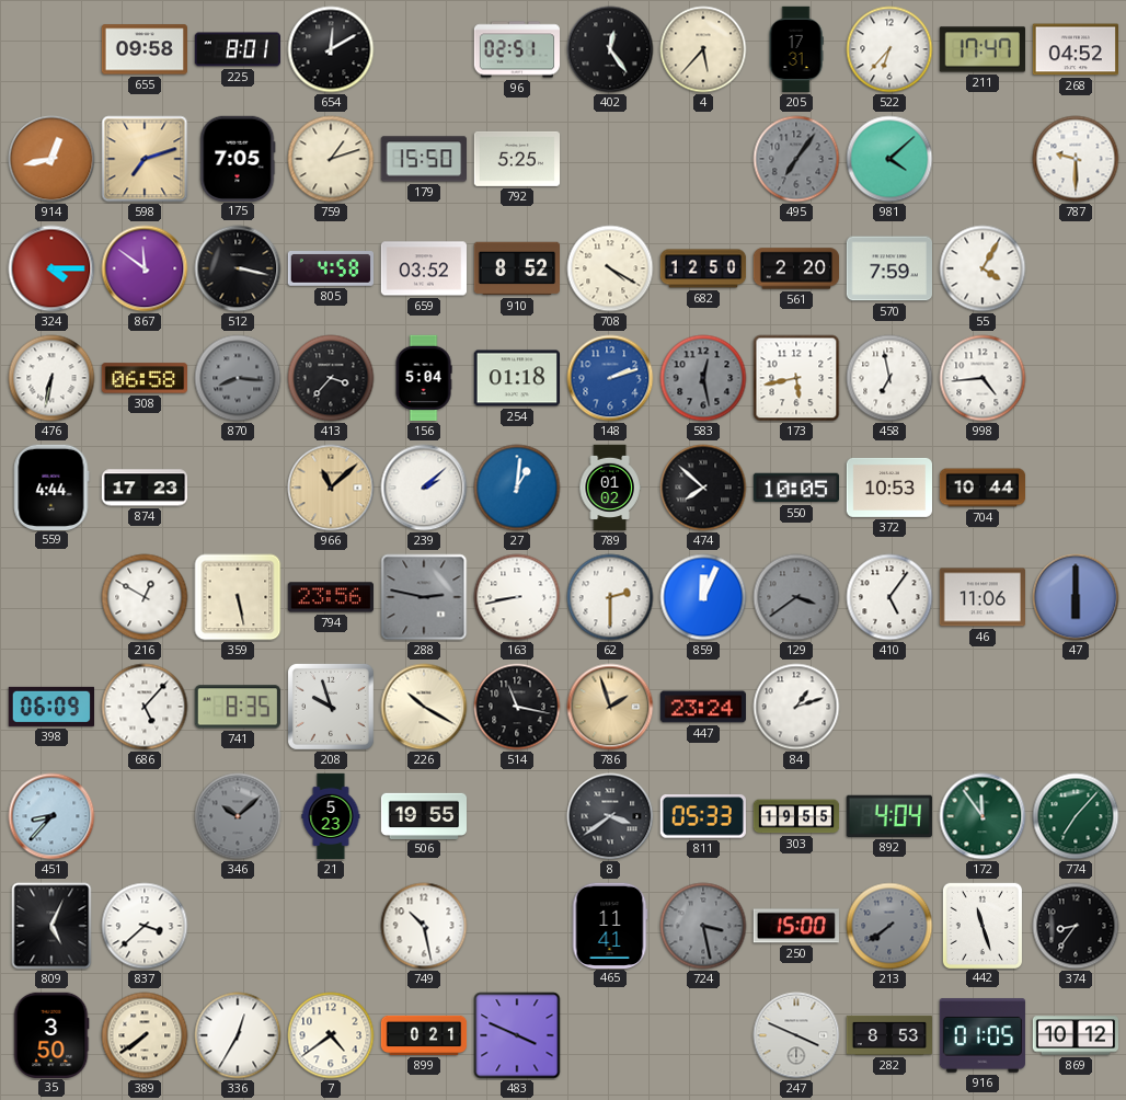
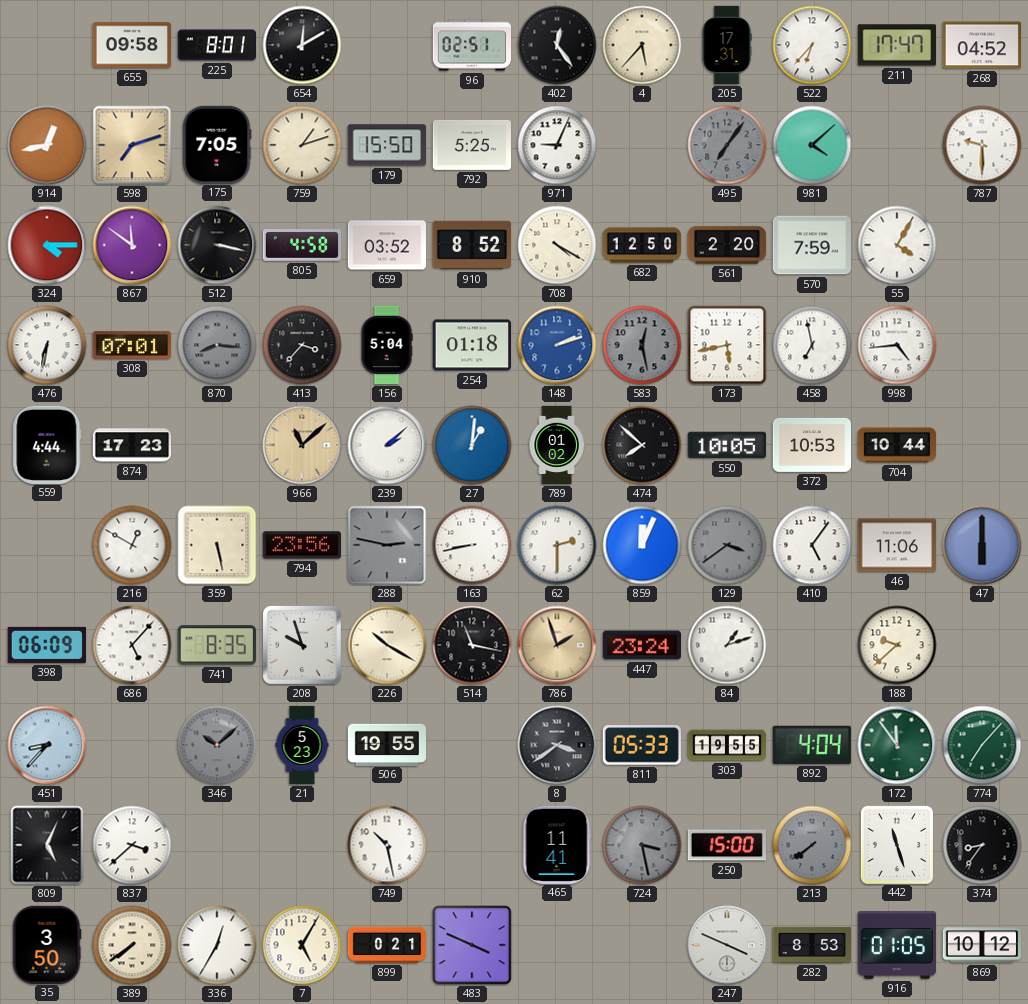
971: none -> 9:04 (557, 145)
308: 06:58 -> 07:01 (131, 345)
188: none -> 9:38 (897, 645)
7: 4:39 -> 5:05 (302, 945)
